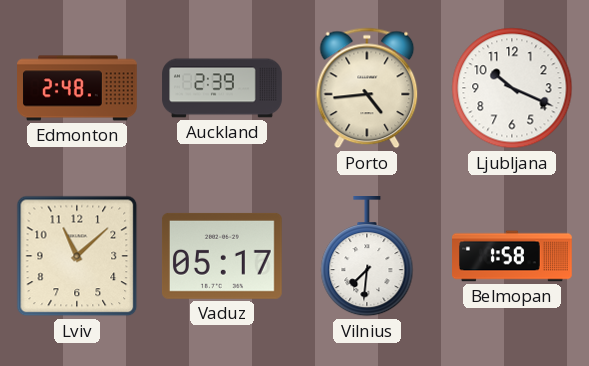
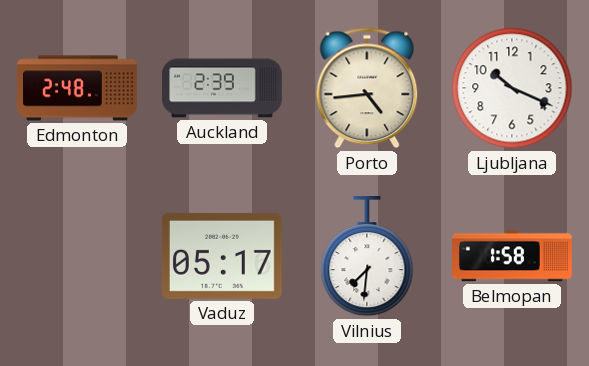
Lviv: 11:08 -> none (77, 256)
